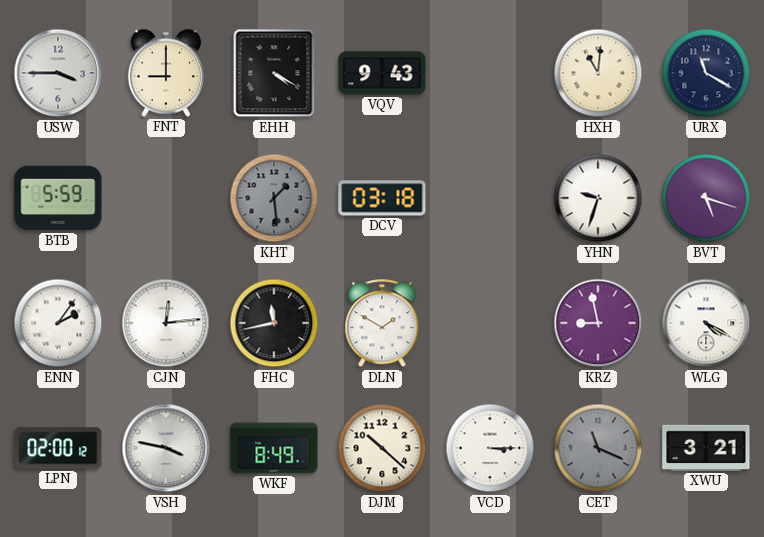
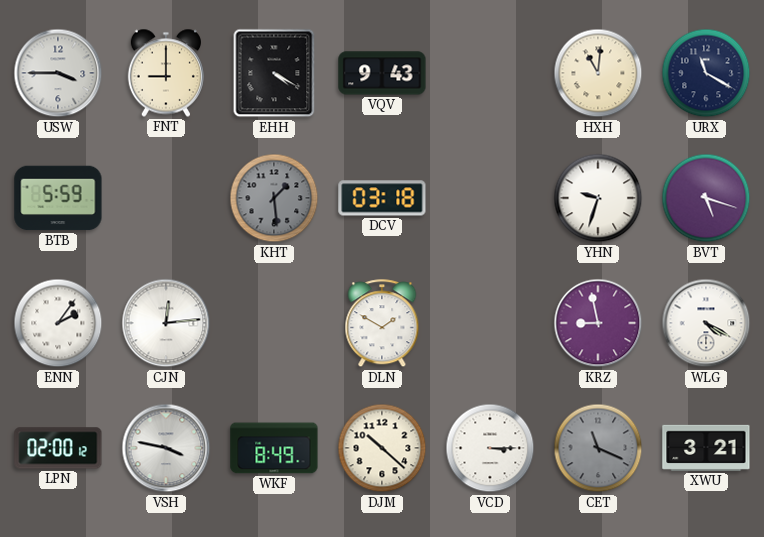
FHC: 11:43 -> none (274, 323)
